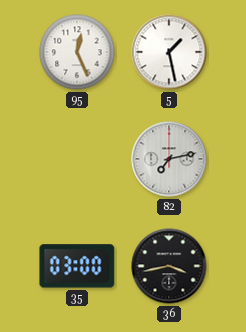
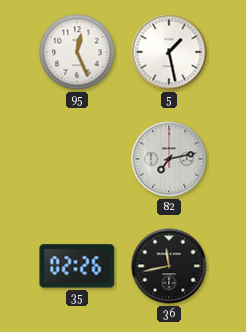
35: 03:00 -> 02:26 (77, 266)
36: 3:43 -> 11:43 (169, 266)
